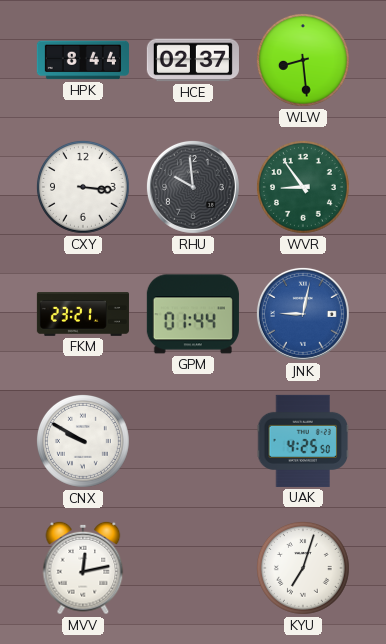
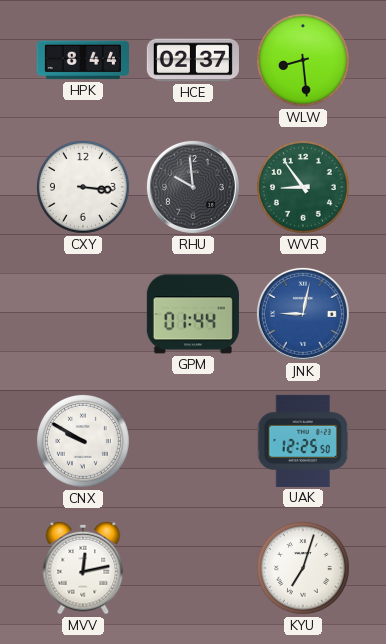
FKM: 23:21 -> none (83, 315)
UAK: 4:25 -> 12:25 (303, 441)
